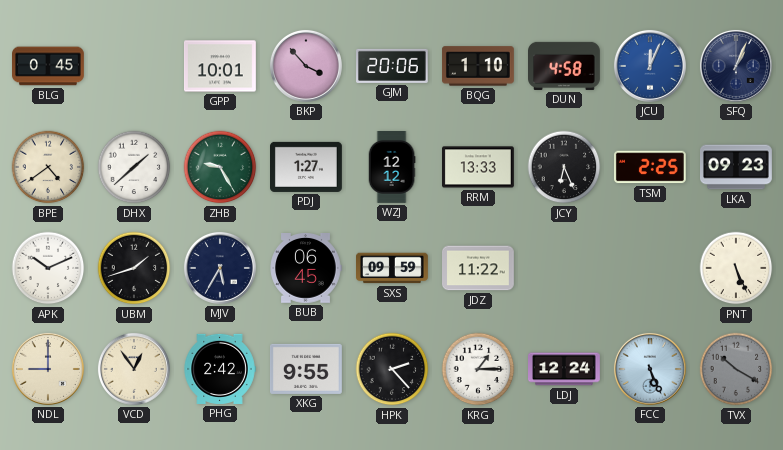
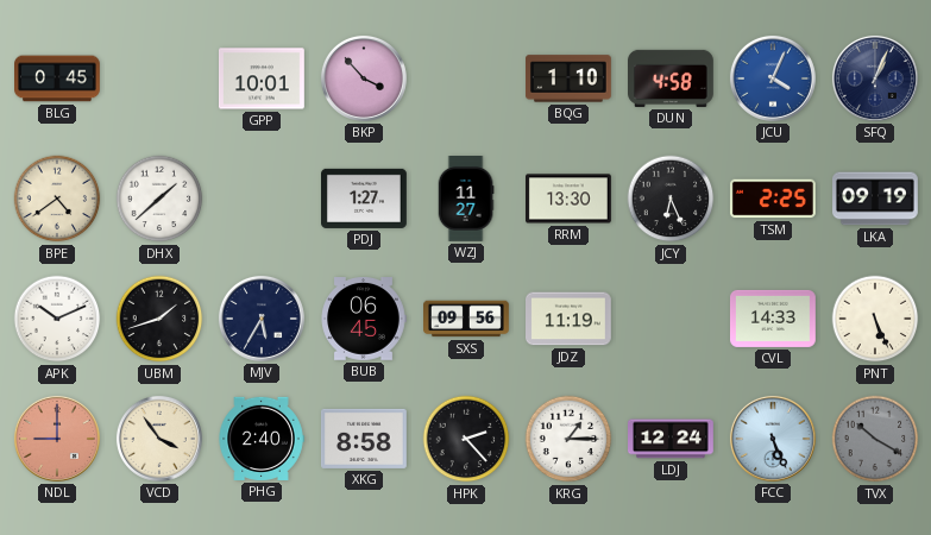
GJM: 20:06 -> none (393, 66)
JCU: 12:04 -> 4:04 (773, 78)
ZHB: 9:25 -> none (220, 167)
WZJ: 12:12 -> 11:27 (466, 200)
RRM: 13:33 -> 13:30 (570, 199)
LKA: 09:23 -> 09:19 (876, 199)
SXS: 09:59 -> 09:56 (467, 319)
JDZ: 11:22 -> 11:19 (570, 319)
CVL: none -> 14:33 (774, 319)
NDL dial: cream -> salmon (57, 439)
VCD: 12:54 -> 3:54 (159, 439)
PHG: 2:42 -> 2:40 (262, 439)
XKG: 9:55 -> 8:58 (365, 439)
